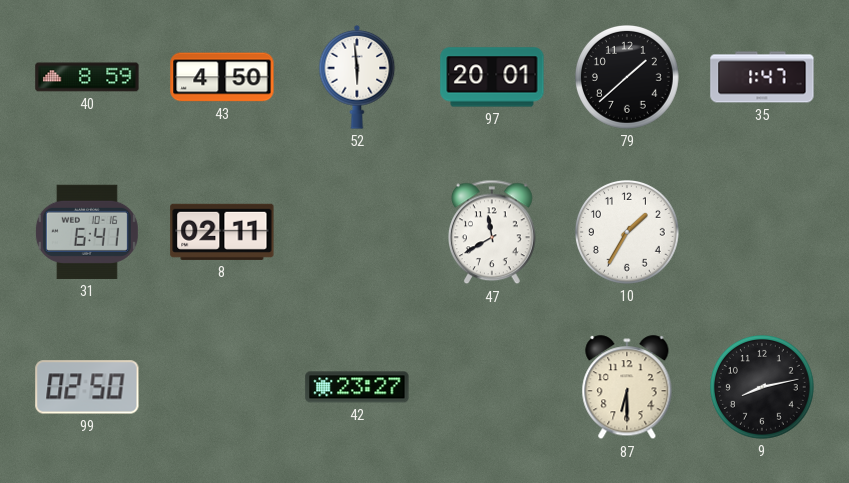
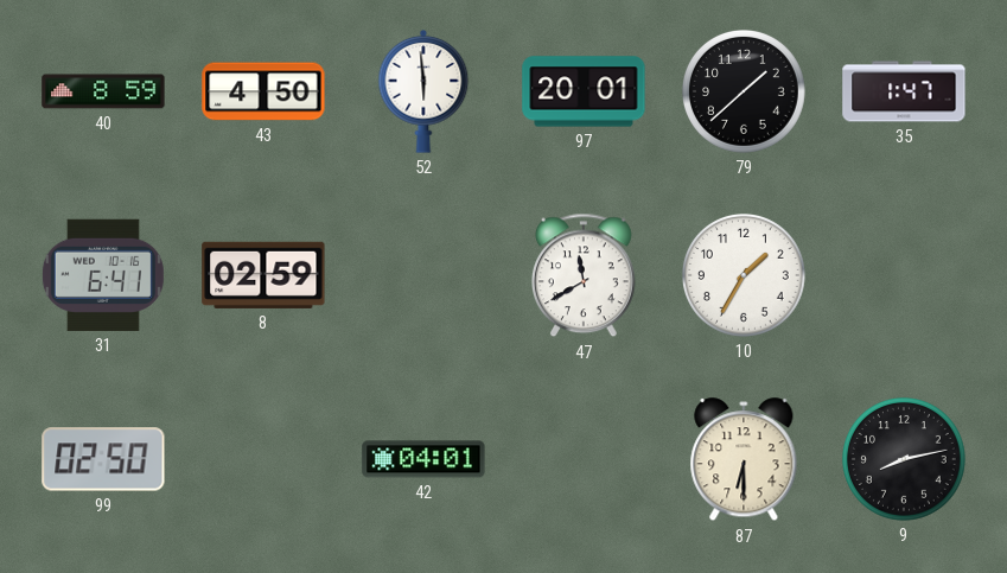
8: 02:11 -> 02:59 (263, 275)
42: 23:27 -> 04:01 (423, 459)
